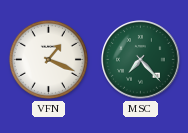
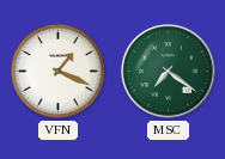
MSC: 7:23 -> 7:21 (169, 72)
